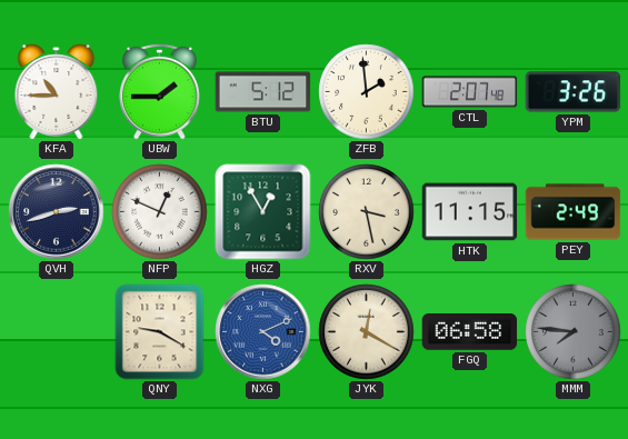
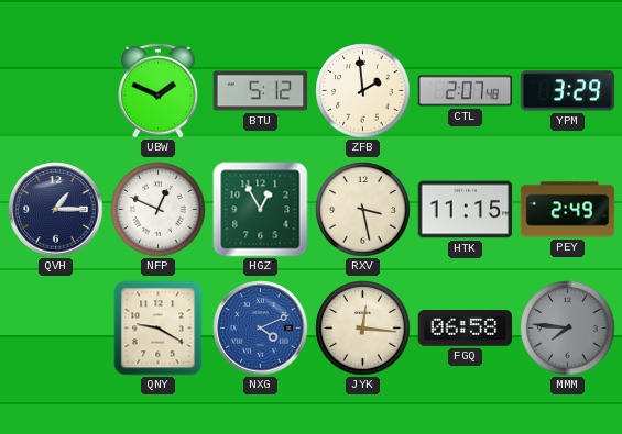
KFA: 10:45 -> none (57, 92)
UBW: 1:45 -> 1:49 (159, 90)
YPM: 3:26 -> 3:29 (568, 91)
QVH: 2:42 -> 1:15 (56, 210)
JYK: 12:20 -> 12:16 (363, 329)
